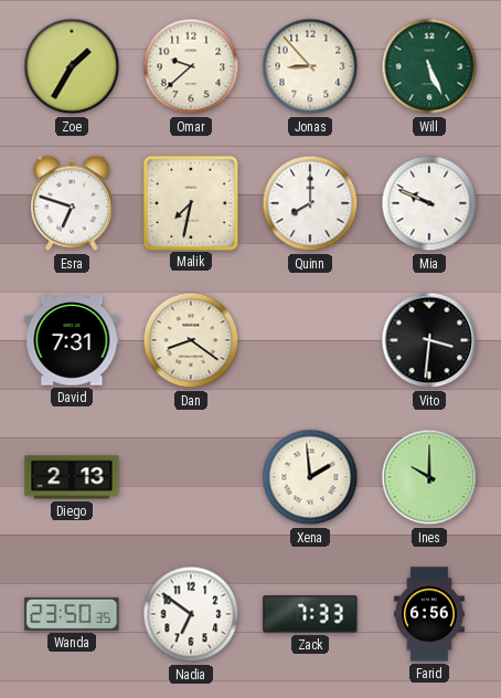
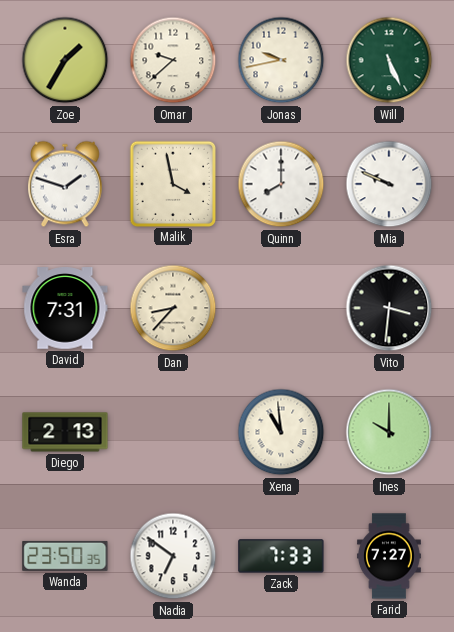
Jonas: 8:53 -> 9:43 (281, 60)
Esra: 6:48 -> 1:48 (66, 184)
Malik: 7:32 -> 3:58 (172, 183)
Dan: 8:21 -> 8:37 (173, 308)
Xena: 1:59 -> 10:59 (281, 432)
Farid: 6:56 -> 7:27 (389, 556)
